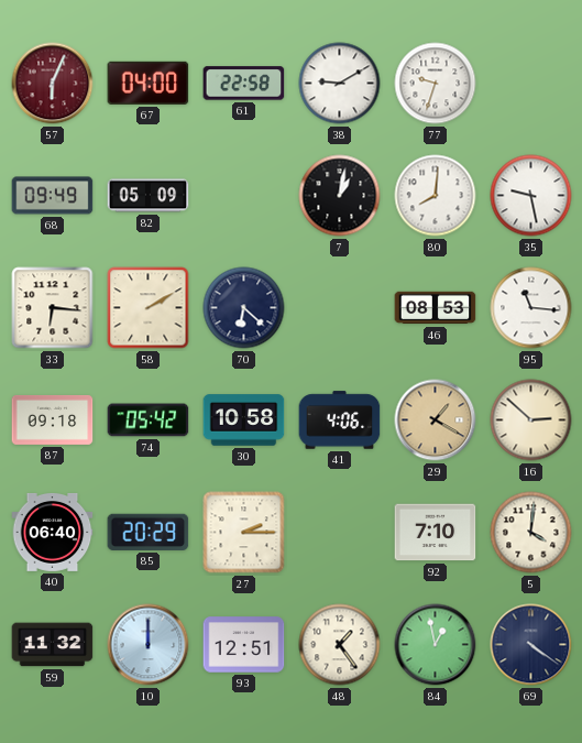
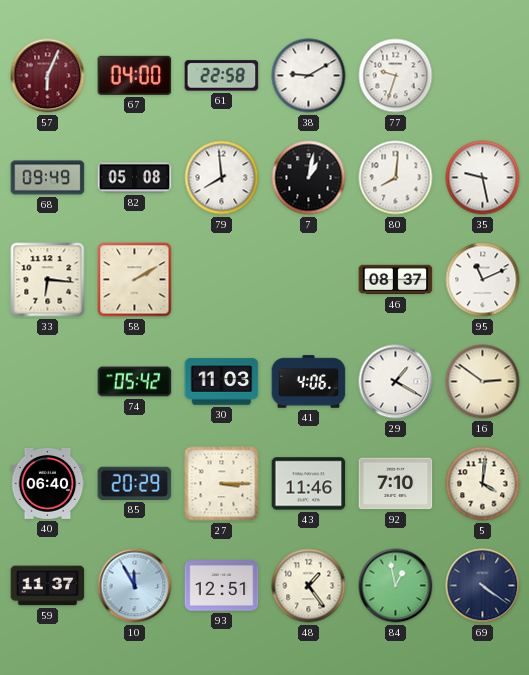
82: 05:09 -> 05:08 (135, 178)
79: none -> 7:59 (222, 178)
70: 6:22 -> none (244, 308)
46: 08:53 -> 08:37 (396, 280)
95: 11:16 -> 11:11 (483, 280)
87: 09:18 -> none (53, 419)
30: 10:58 -> 11:03 (222, 382)
29 dial: champagne -> white (396, 382)
16: 2:52 -> 2:51 (483, 382)
27: 2:15 -> 3:15 (222, 484)
43: none -> 11:46 (309, 484)
59: 11:32 -> 11:37 (48, 586)
10: 12:00 -> 11:55 (135, 586)
